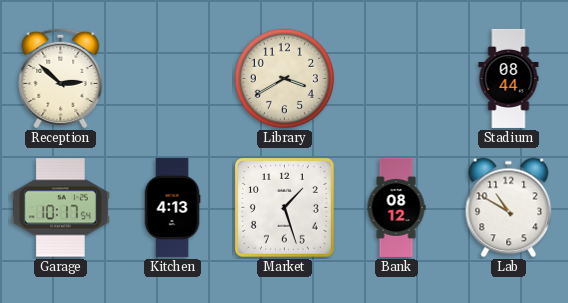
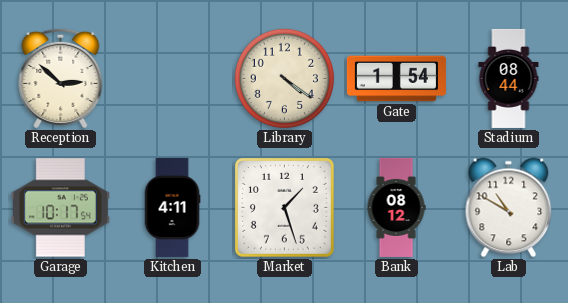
Library: 3:40 -> 4:21 (284, 78)
Gate: none -> 1:54 (396, 79)
Kitchen: 4:13 -> 4:11 (172, 207)
